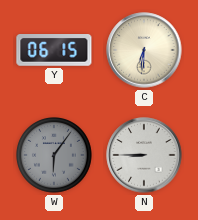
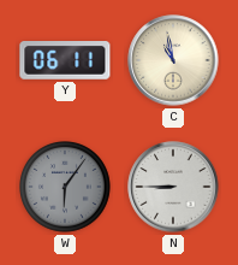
Y: 06:15 -> 06:11 (65, 61)
C: 6:31 -> 10:58 (173, 60)
